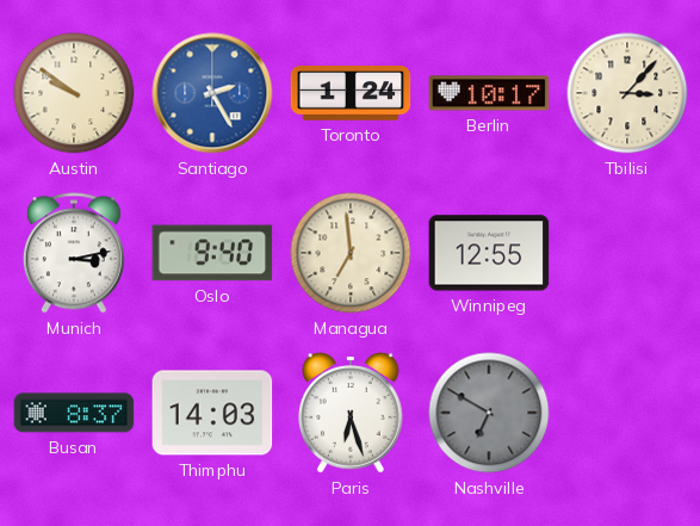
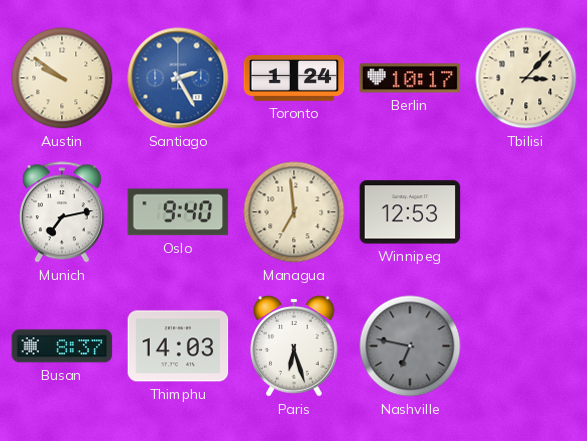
Munich: 3:13 -> 7:13 (62, 212)
Winnipeg: 12:55 -> 12:53 (410, 212)
Nashville: 6:50 -> 6:47 (410, 346)
